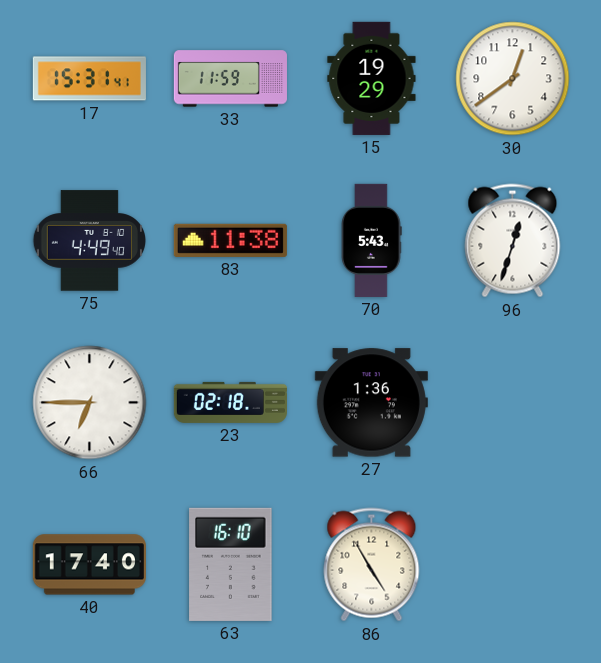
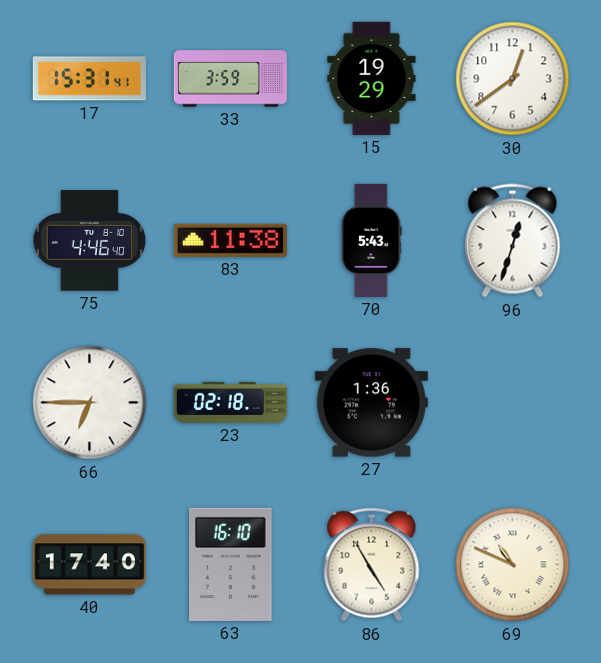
33: 11:59 -> 3:59 (230, 79)
75: 4:49 -> 4:46 (89, 241)
69: none -> 10:49 (513, 565)
